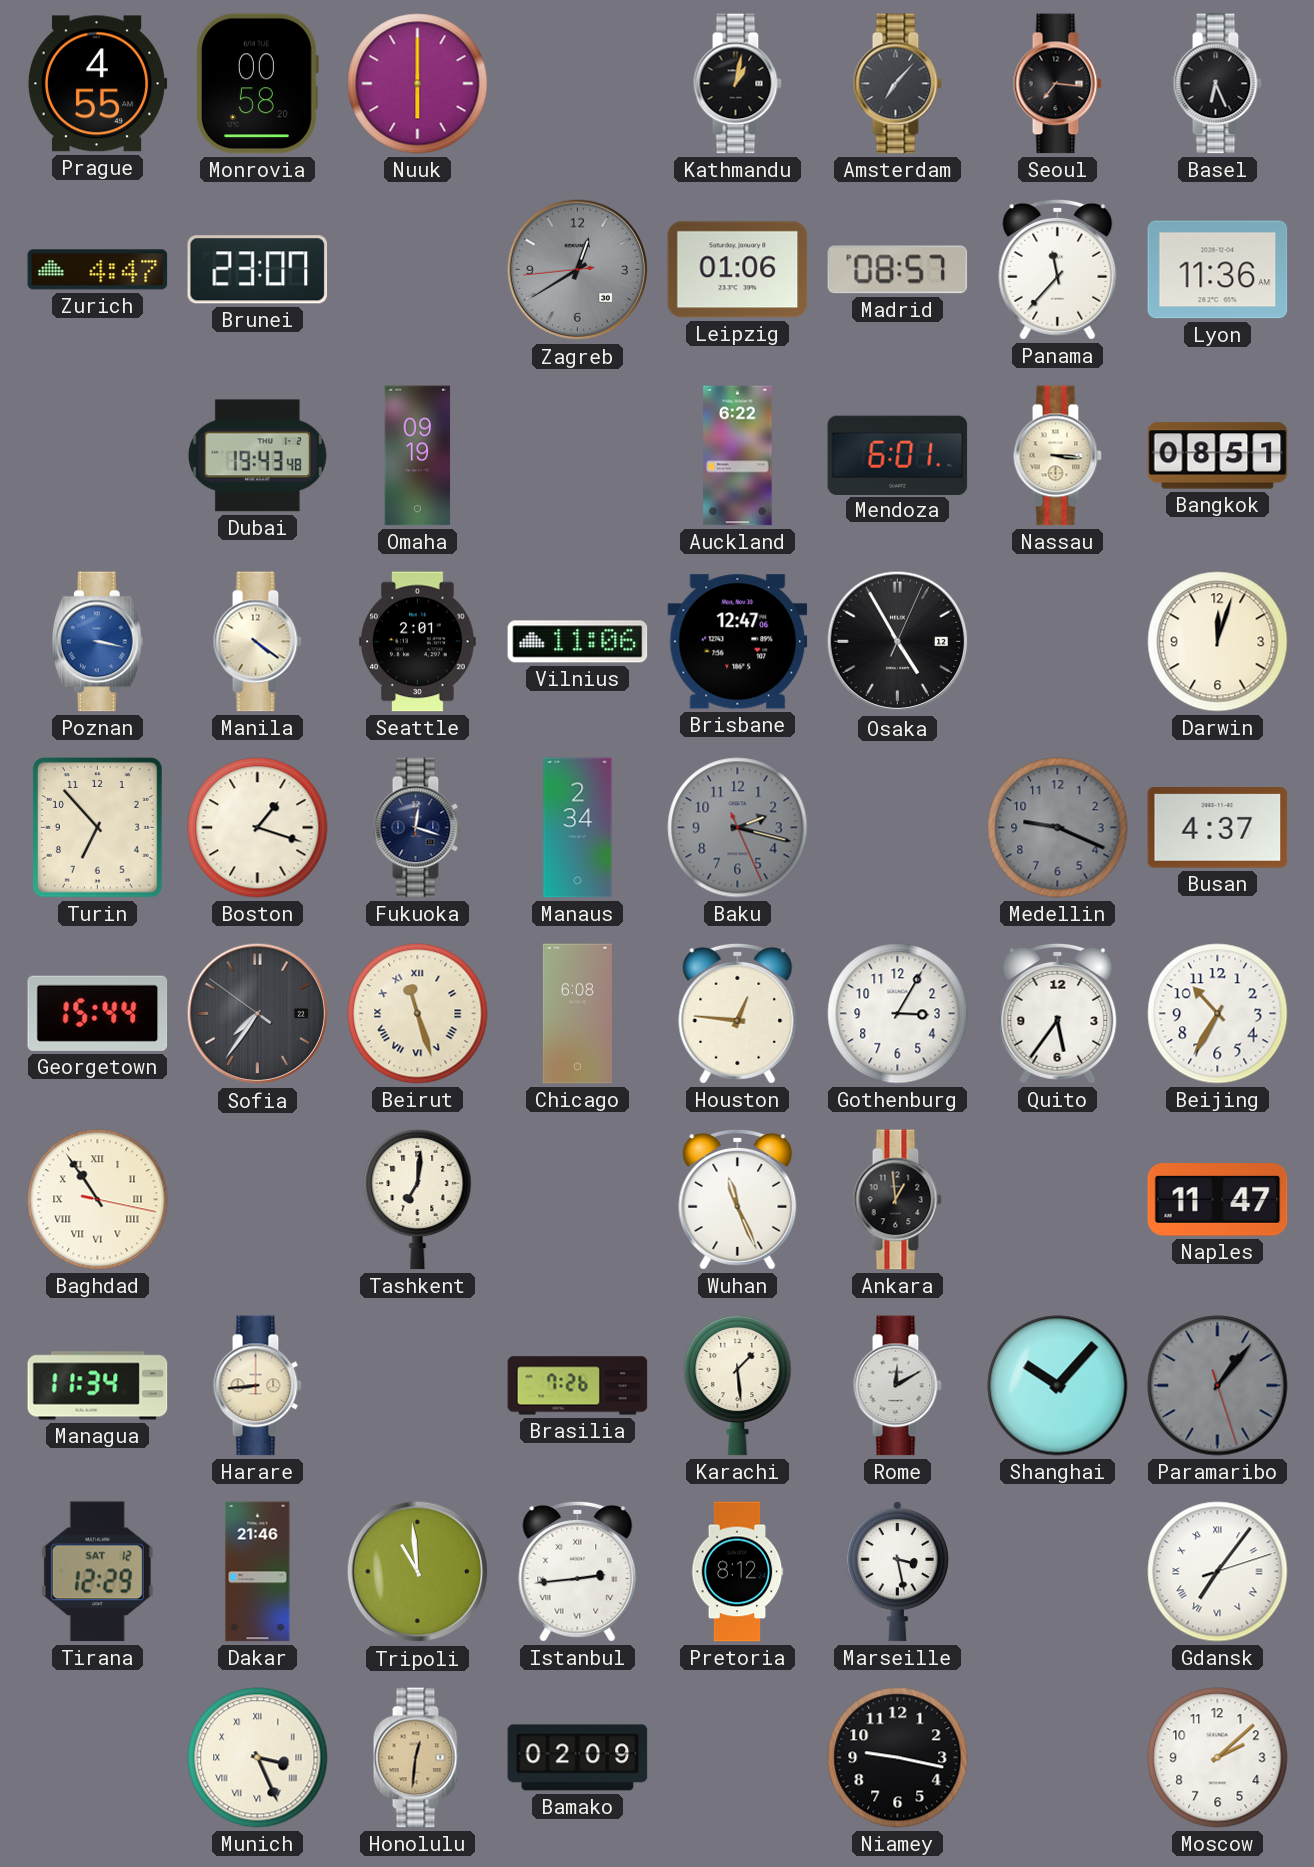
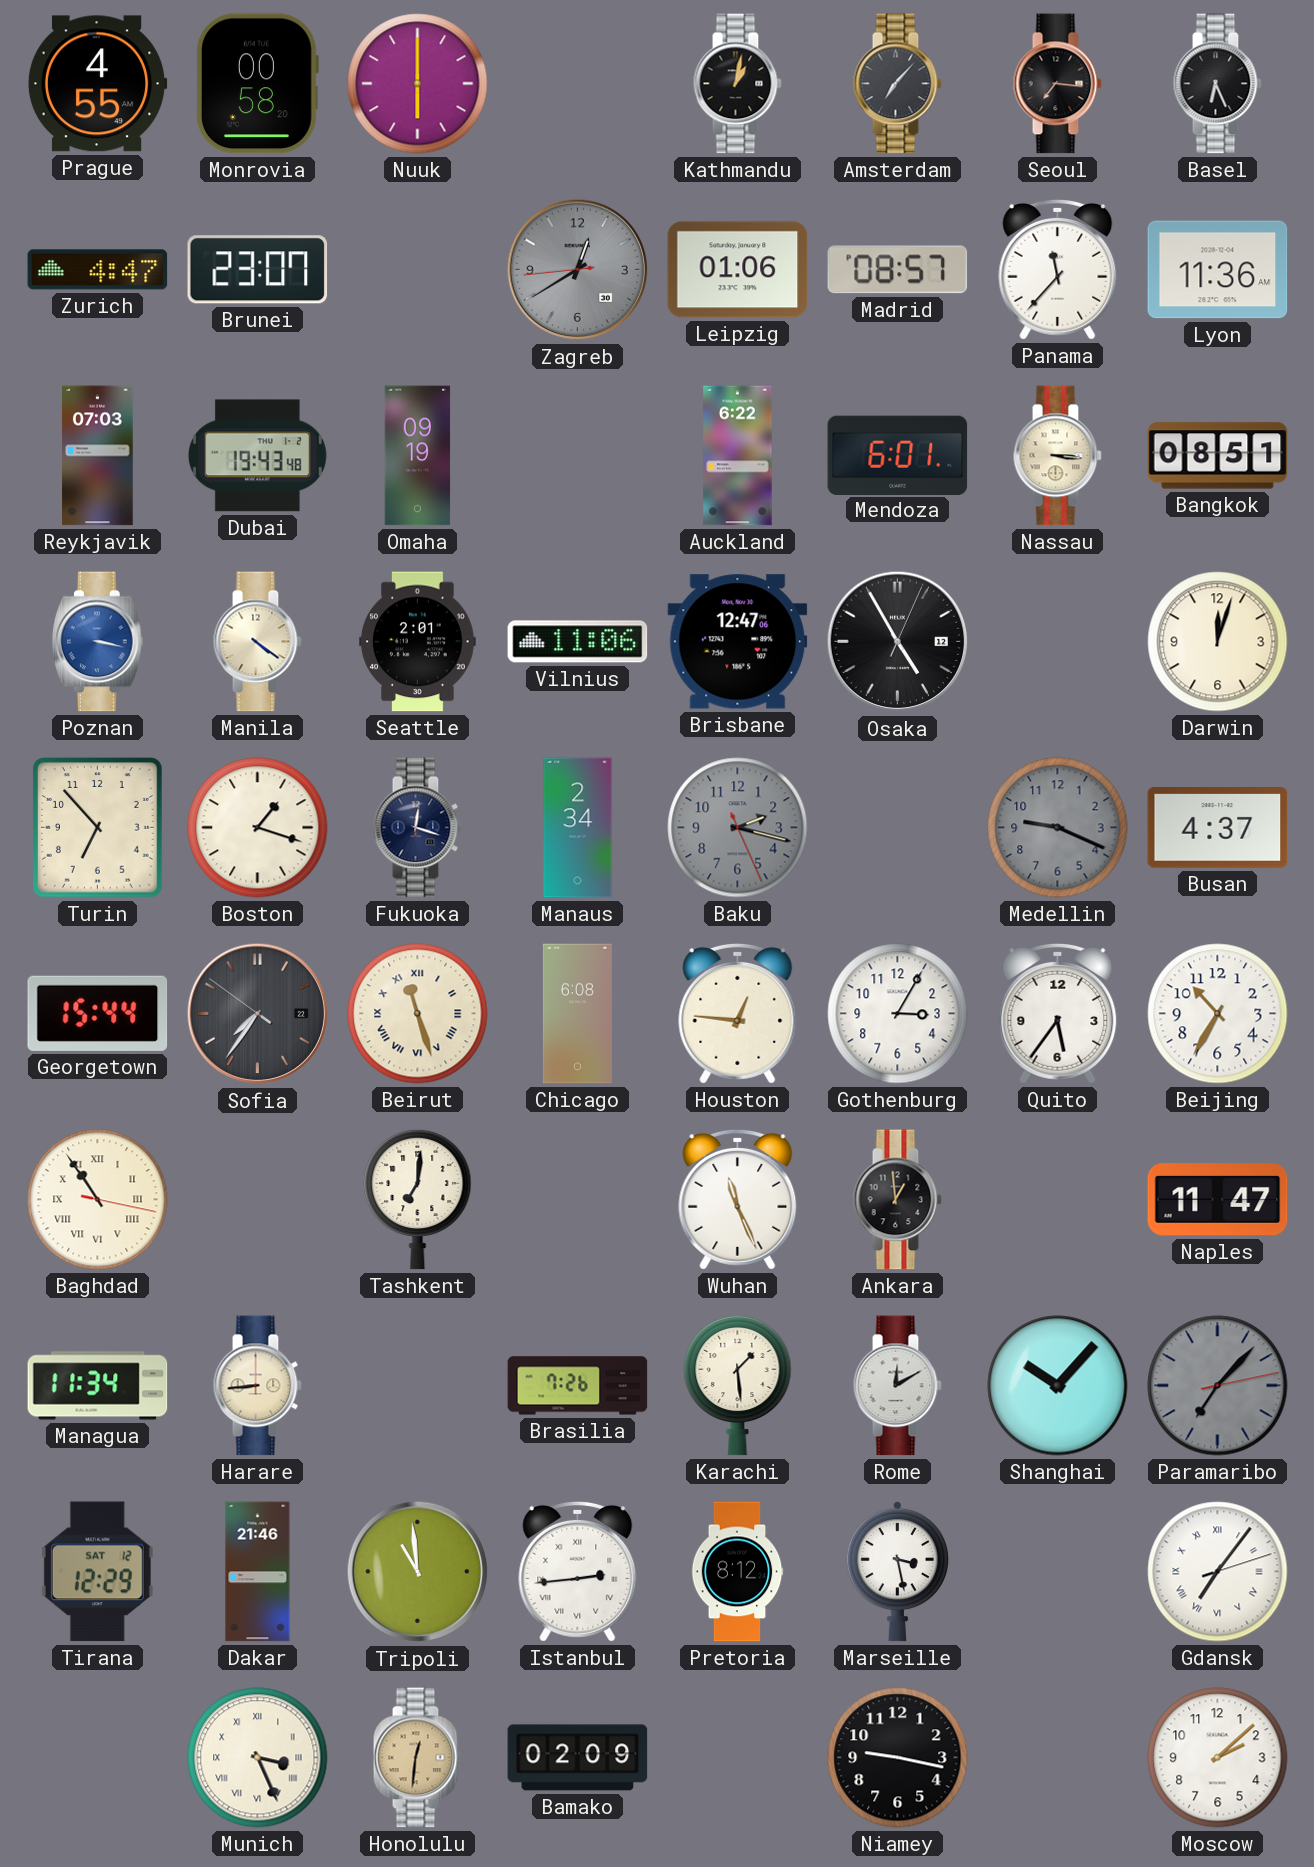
Reykjavik: none -> 07:03 (98, 456)
Paramaribo: 1:06 -> 7:07 (1218, 1386)
